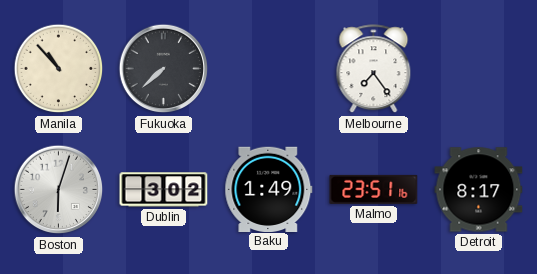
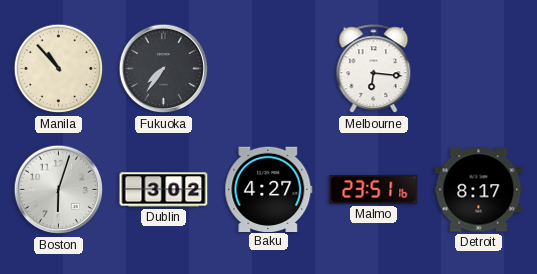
Fukuoka: 7:38 -> 7:36 (164, 69)
Melbourne: 7:24 -> 6:16 (374, 69)
Baku: 1:49 -> 4:27 (269, 189)
